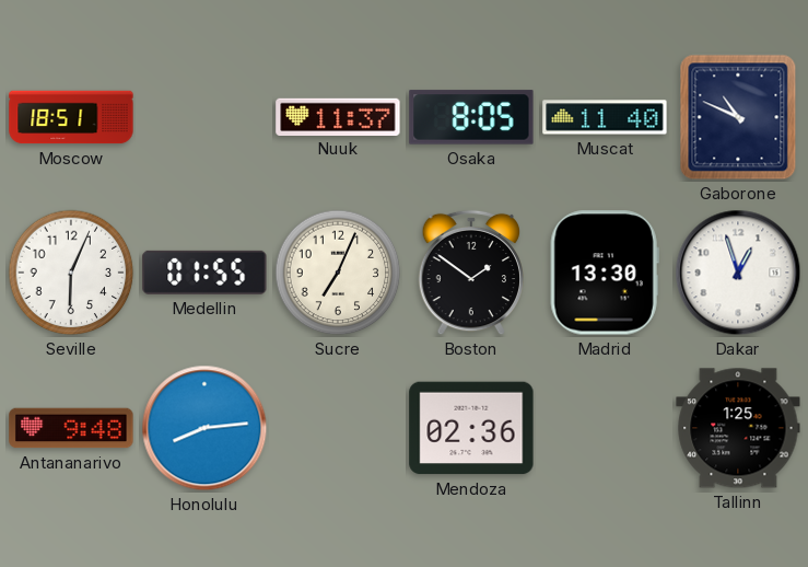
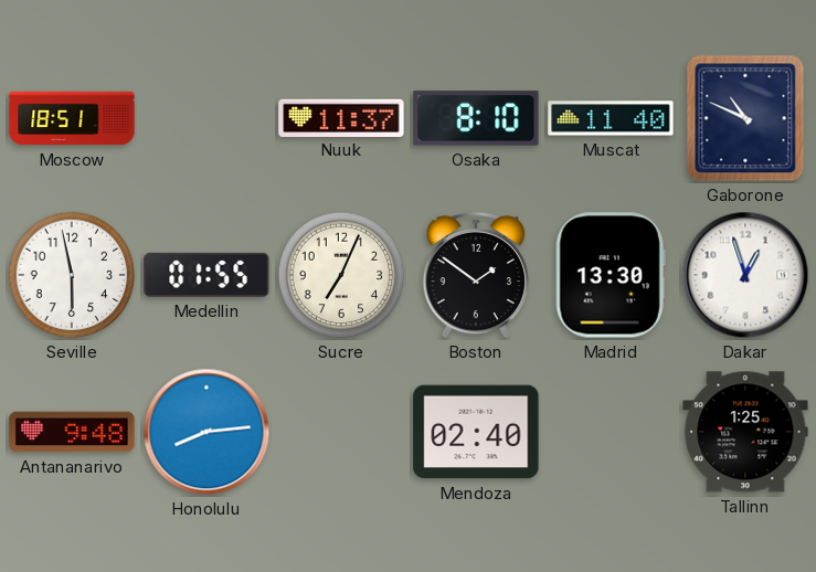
Osaka: 8:05 -> 8:10 (476, 118)
Seville: 6:04 -> 5:58 (72, 275)
Mendoza: 02:36 -> 02:40 (476, 432)
